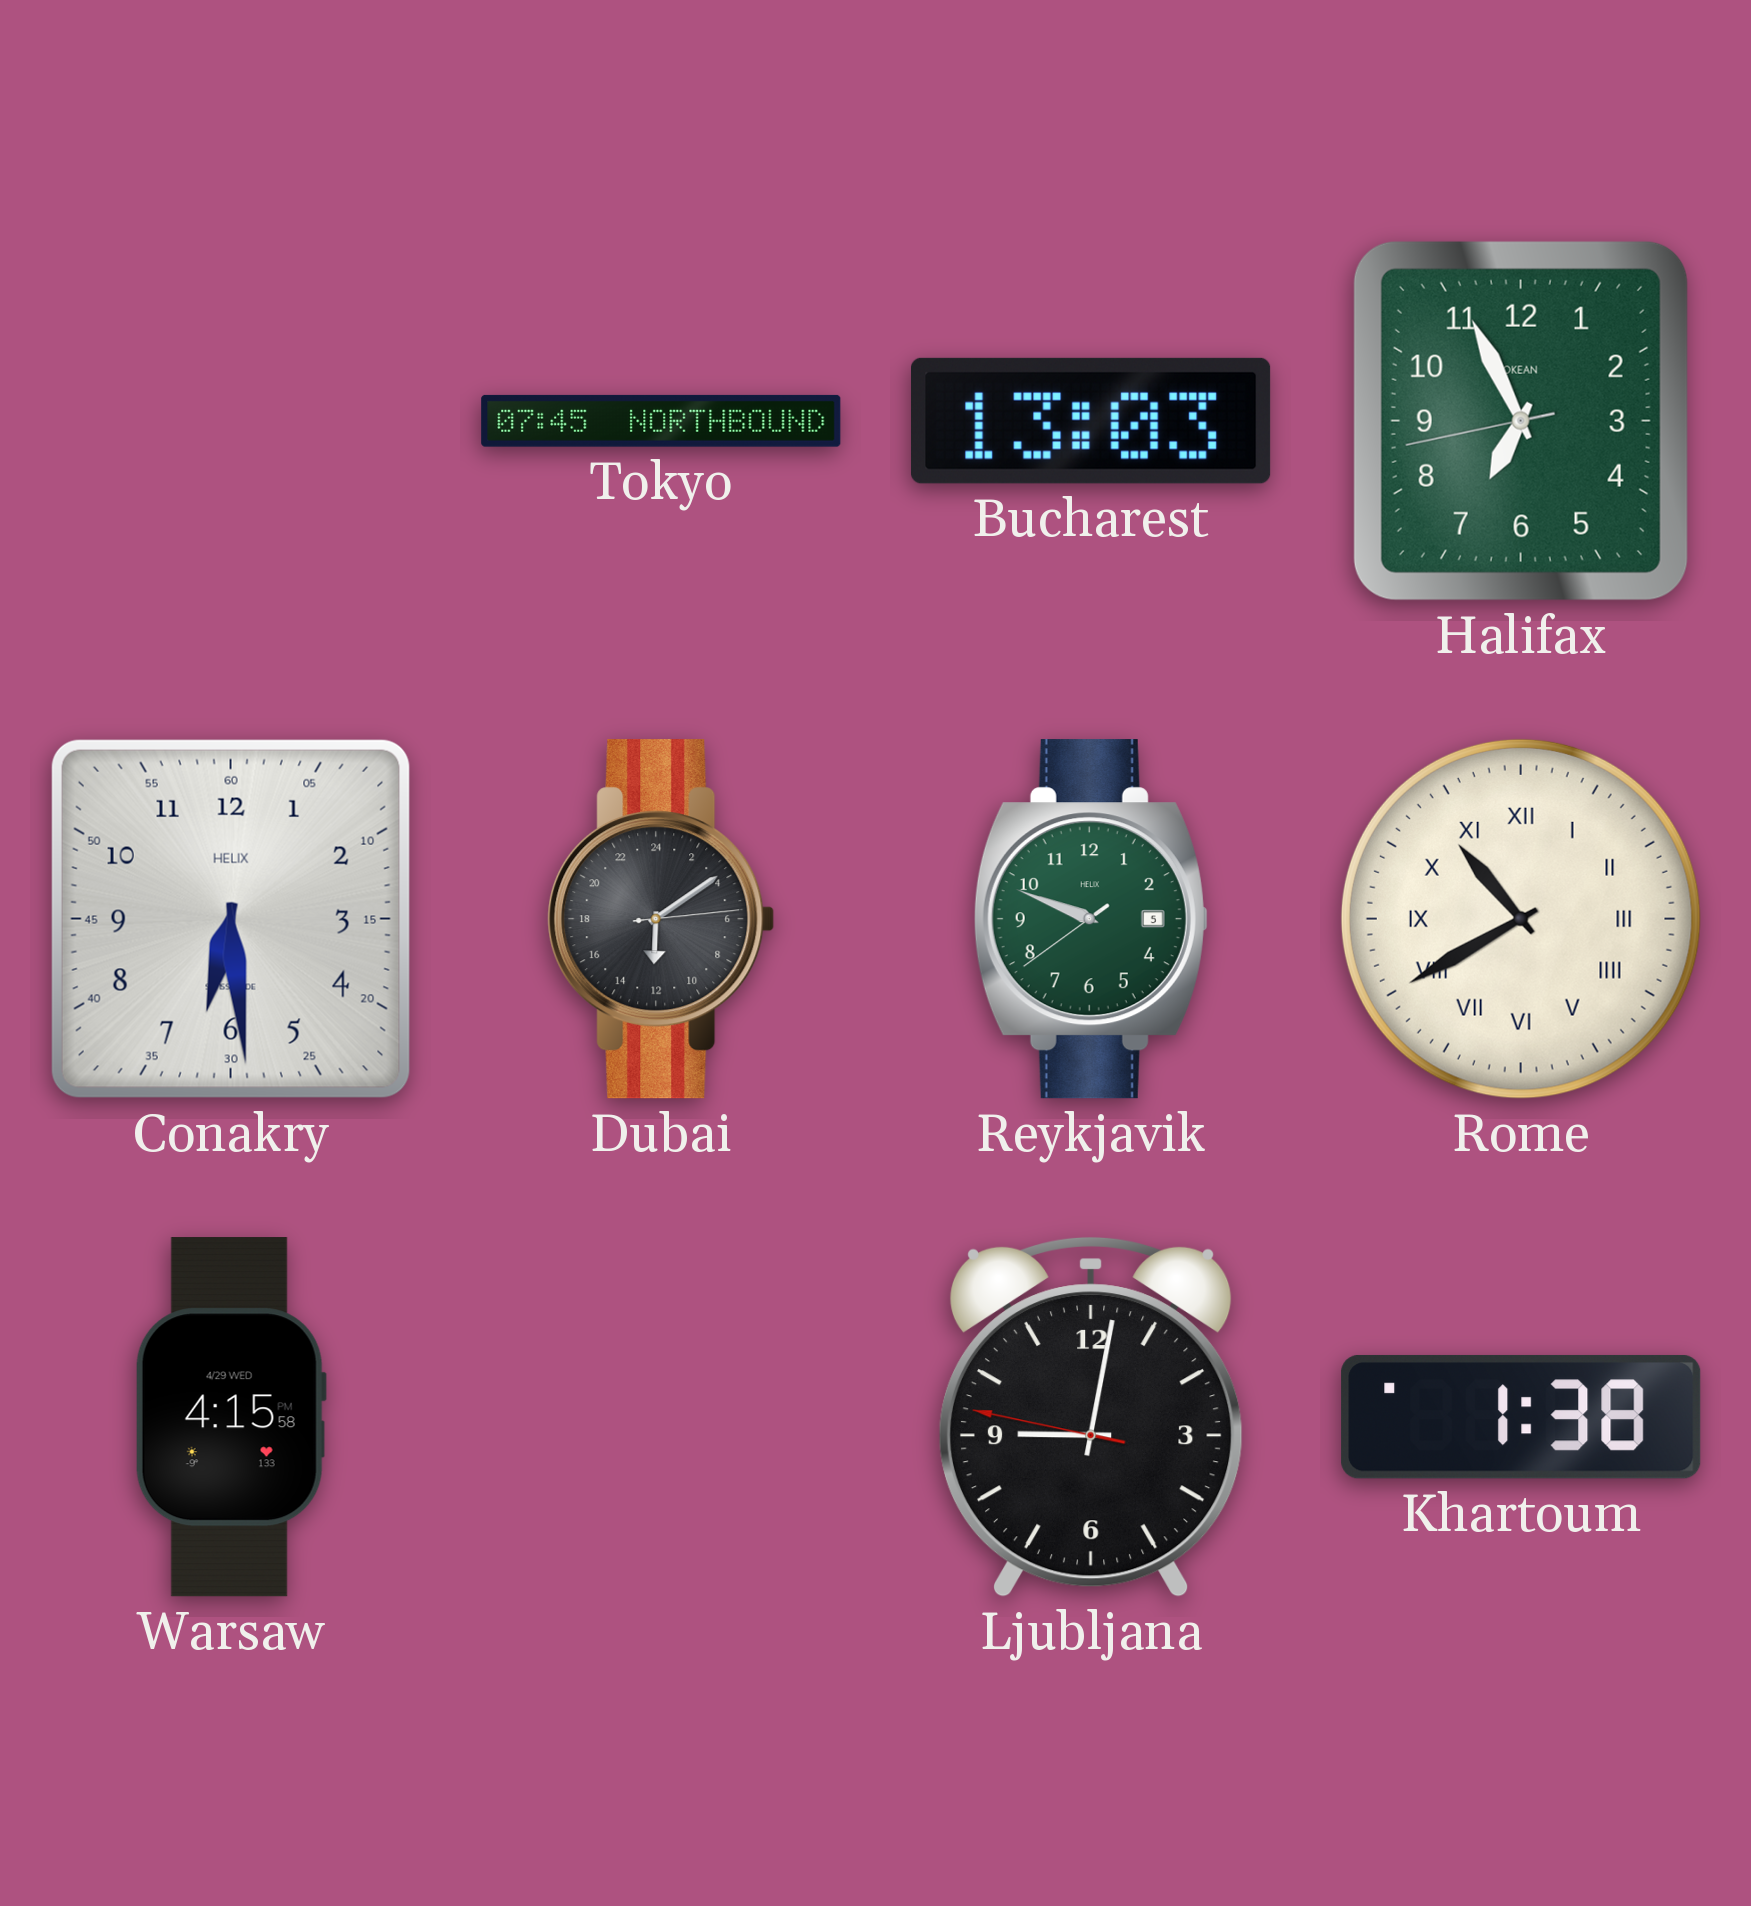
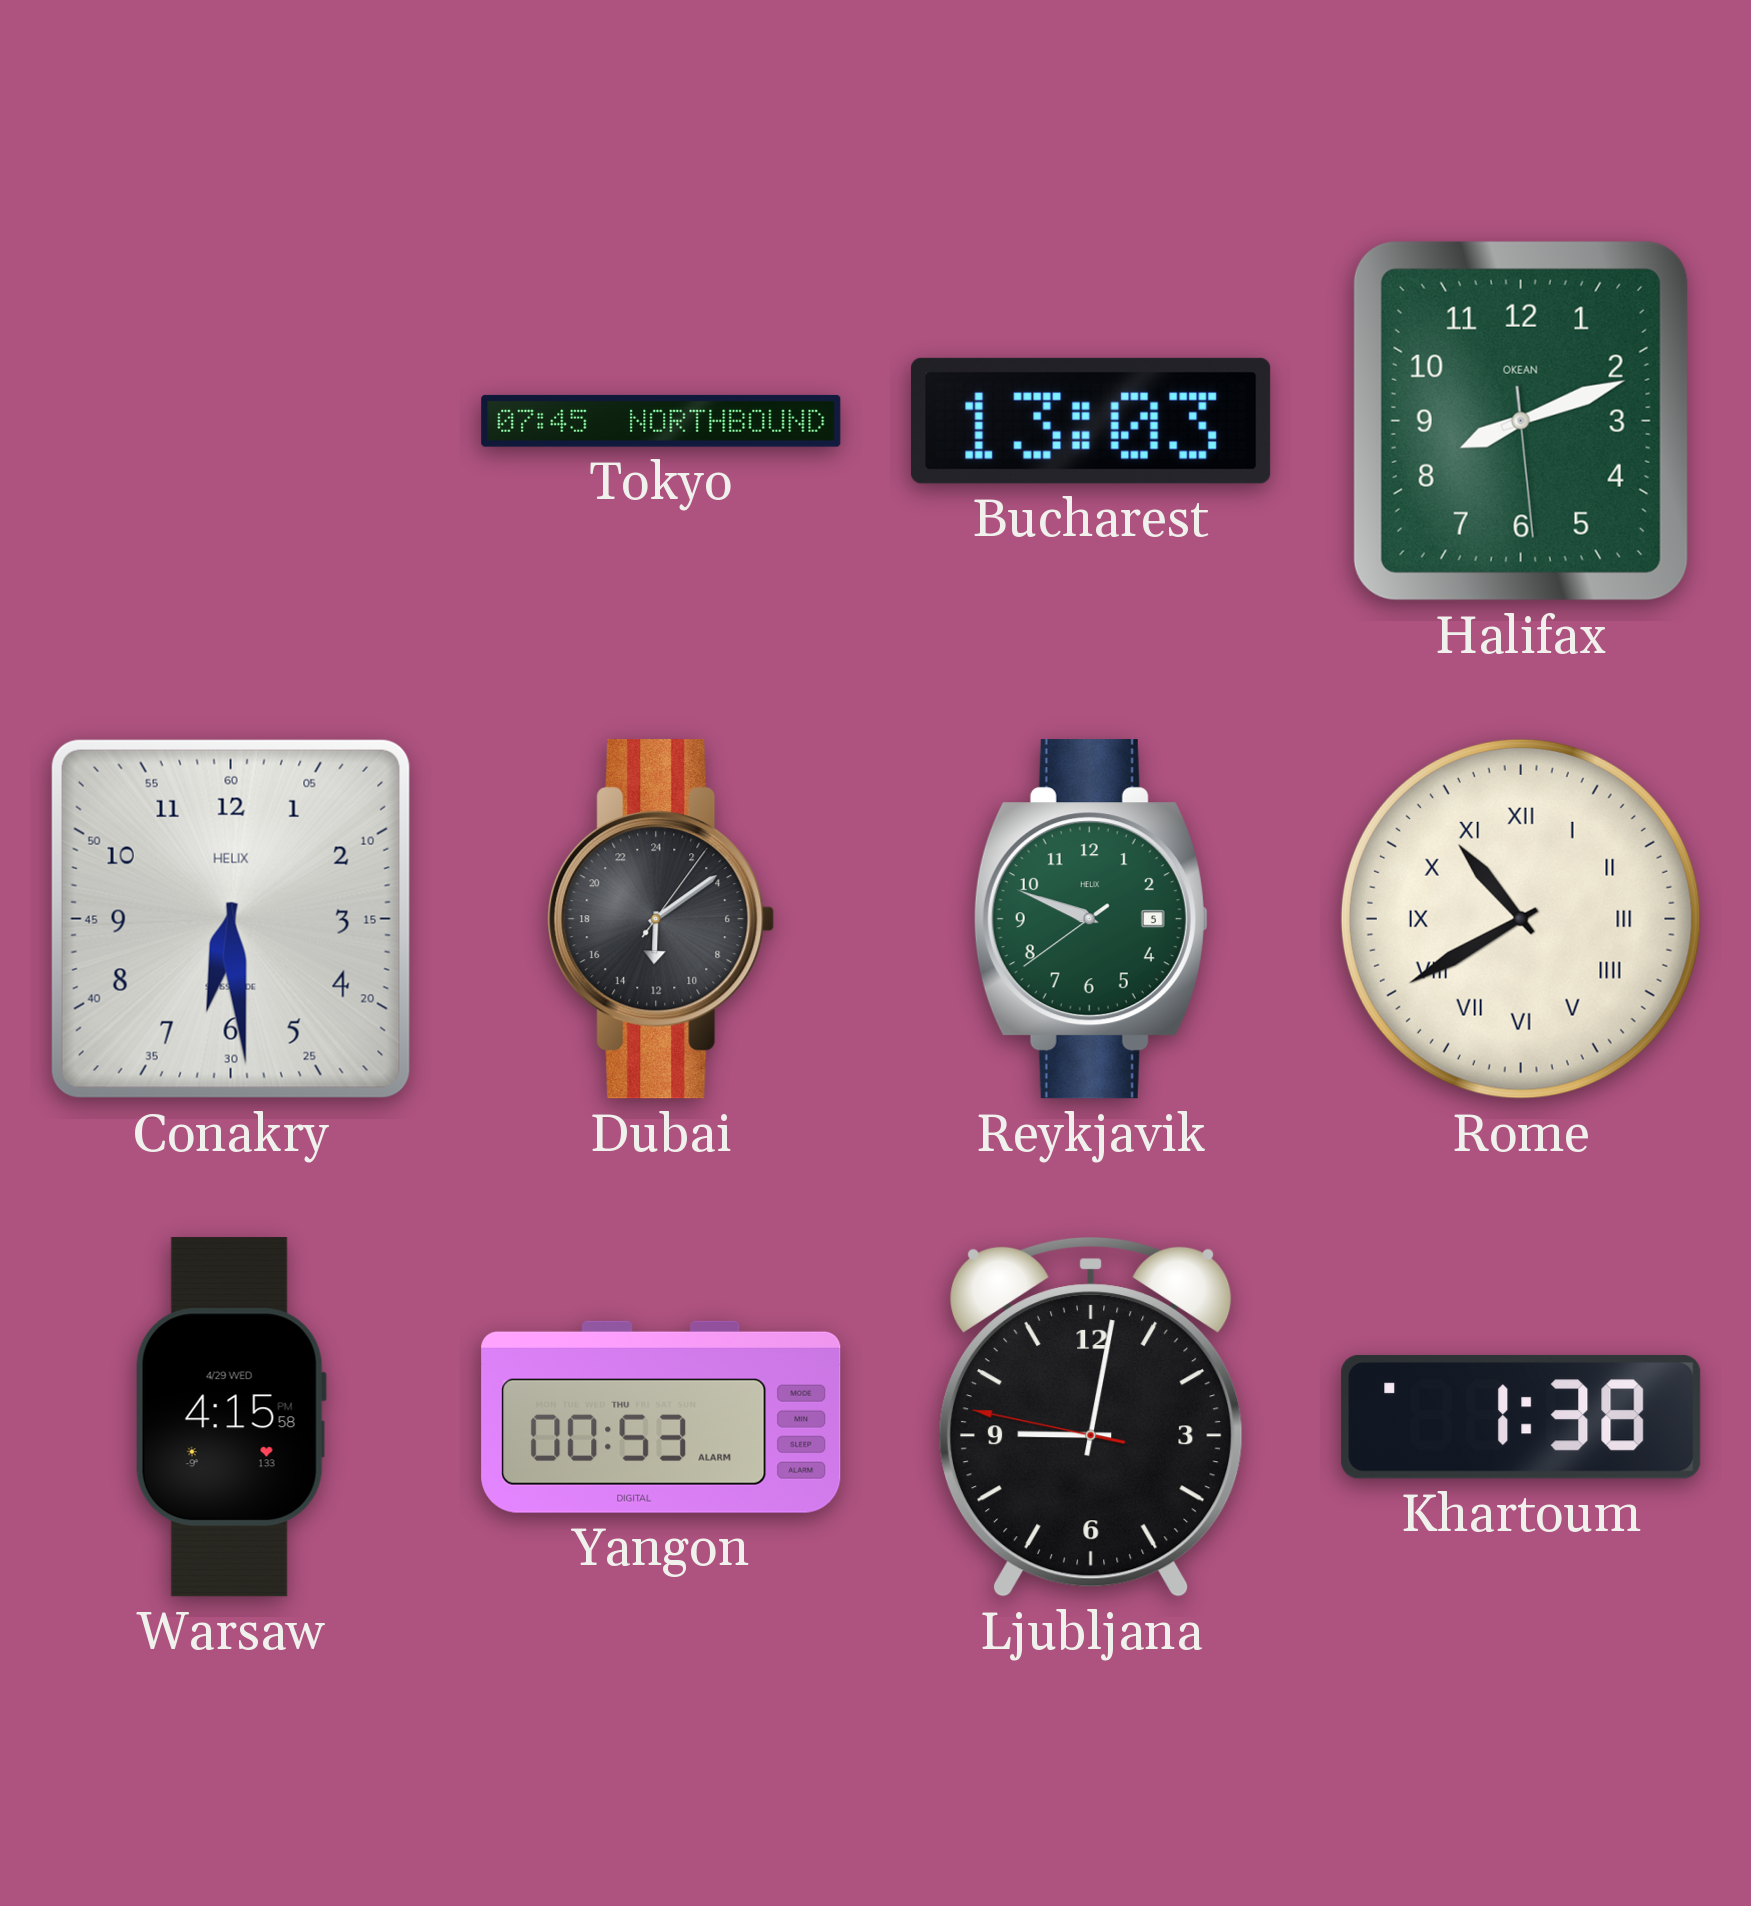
Halifax: 6:55 -> 8:11 (1521, 421)
Dubai: 12:09:14 -> 12:09:06 (661, 919)
Yangon: none -> 00:53 (661, 1417)
